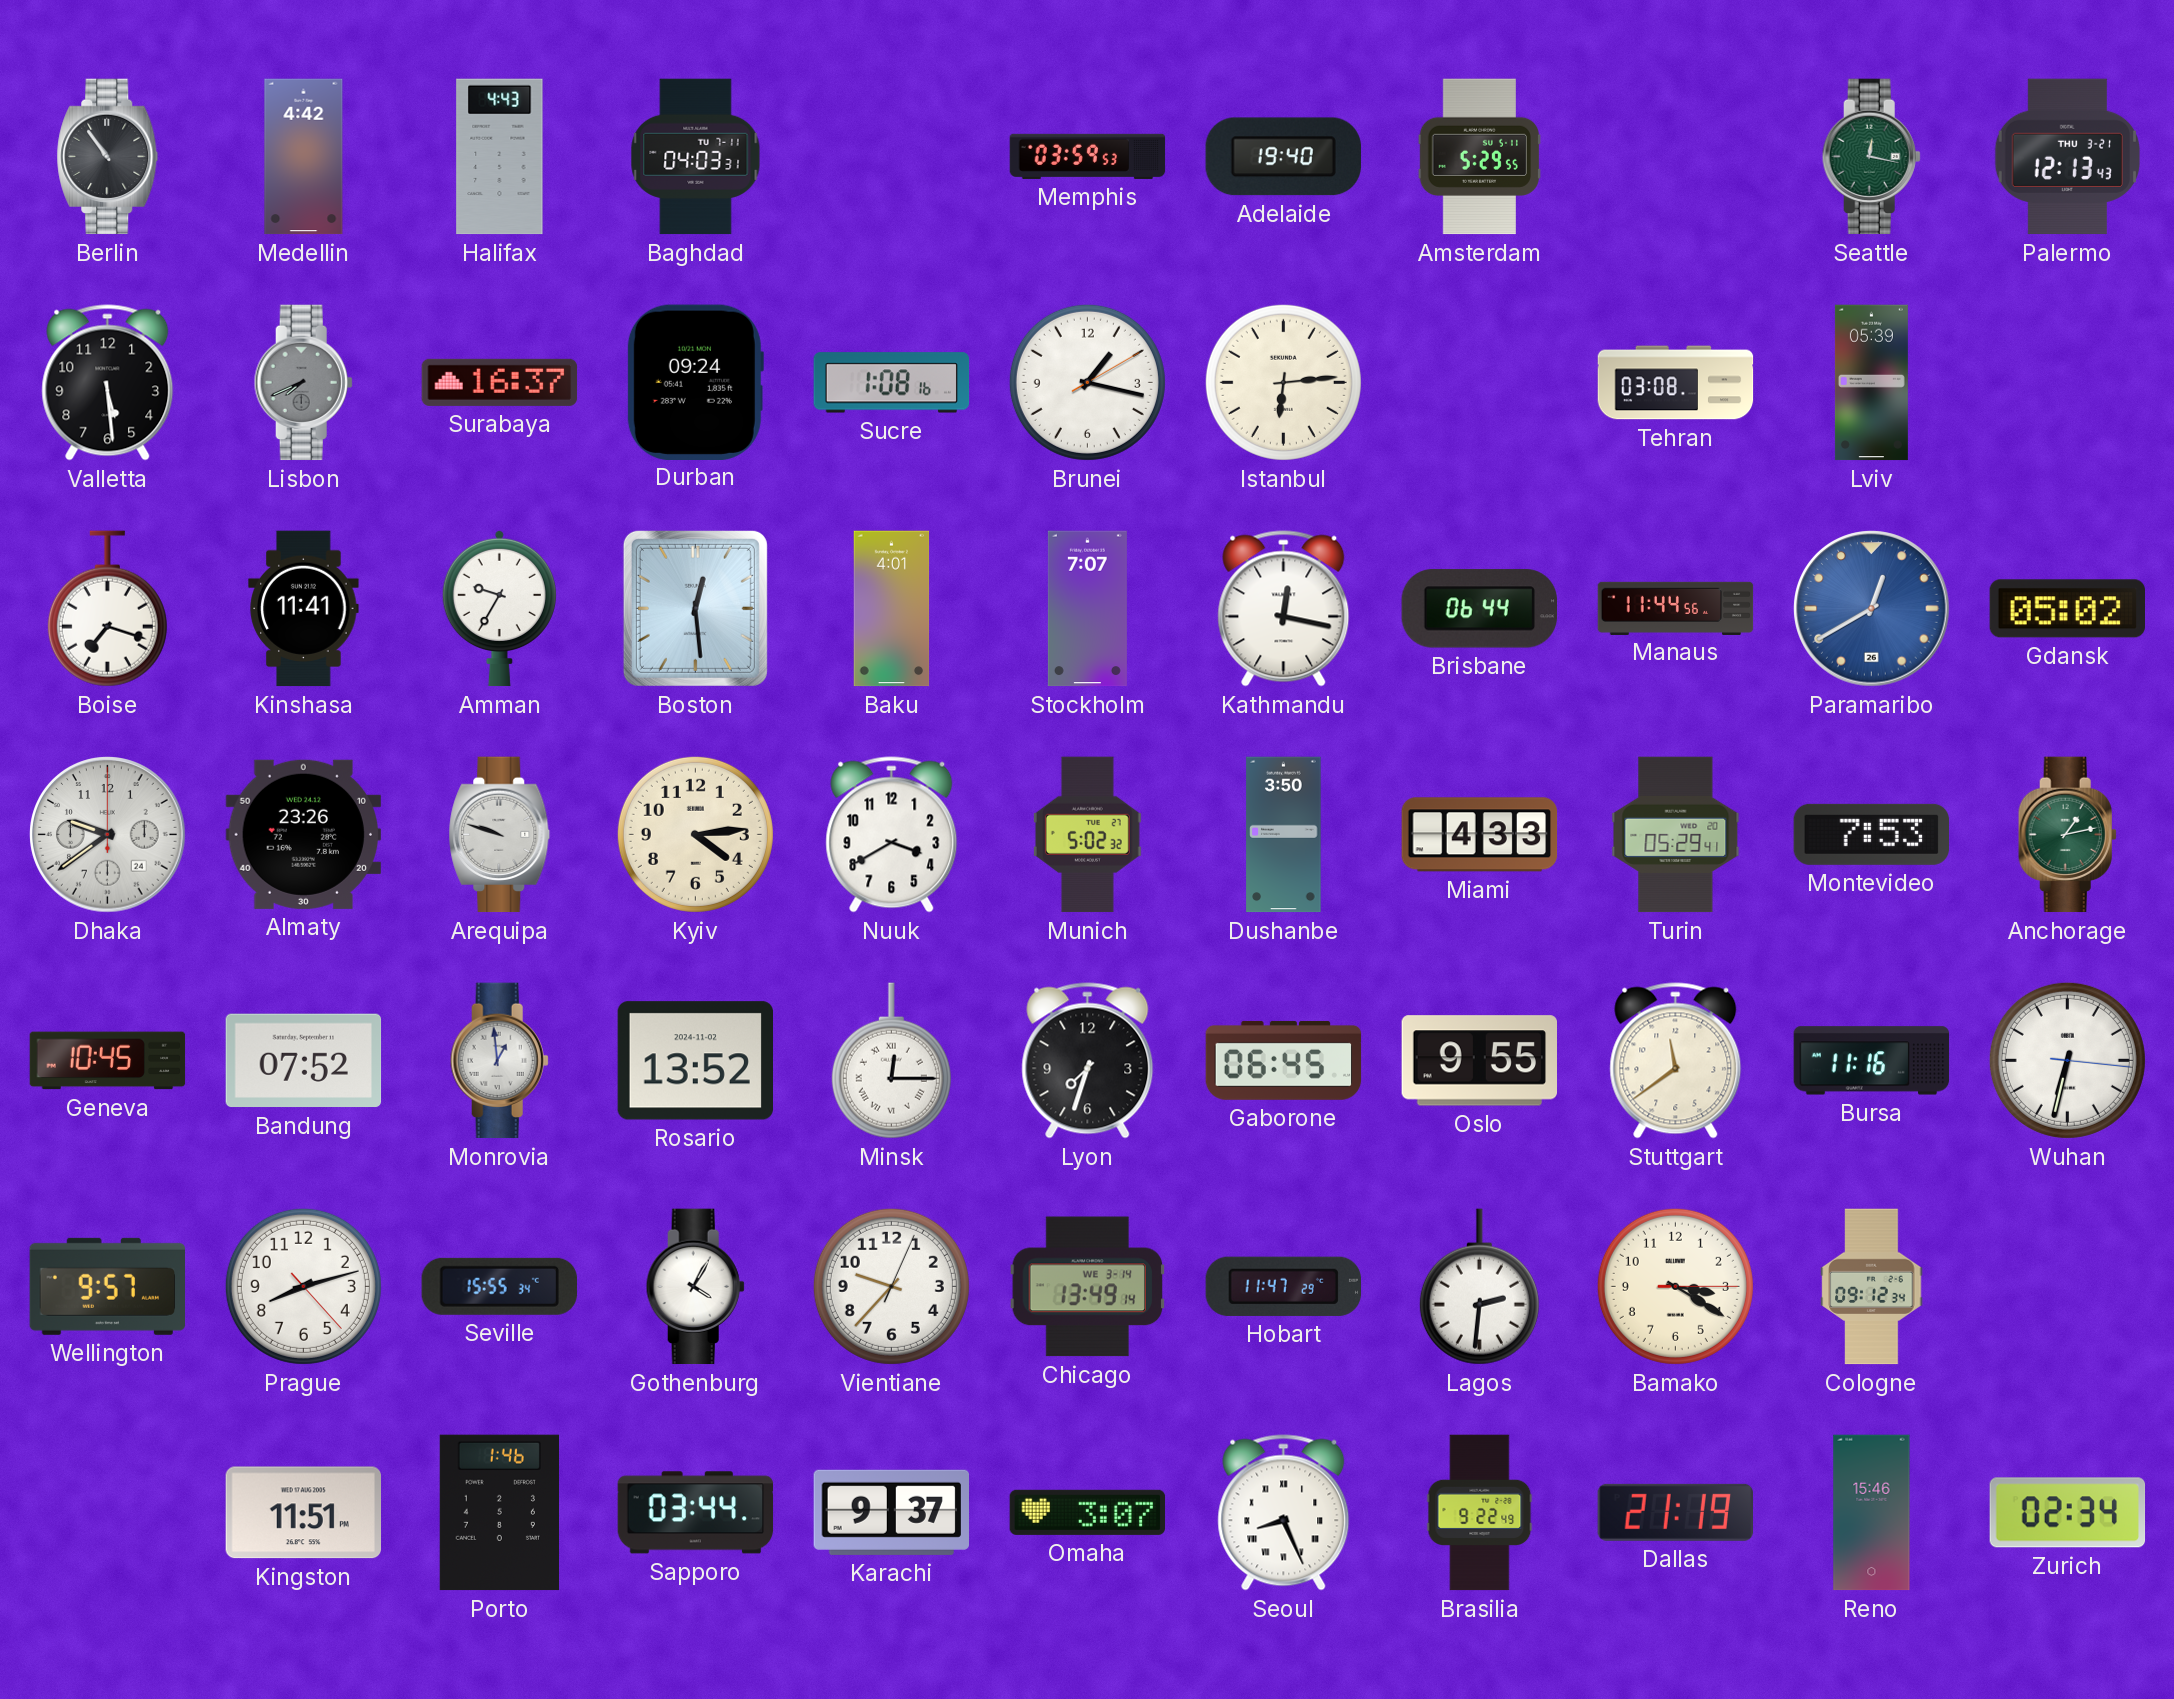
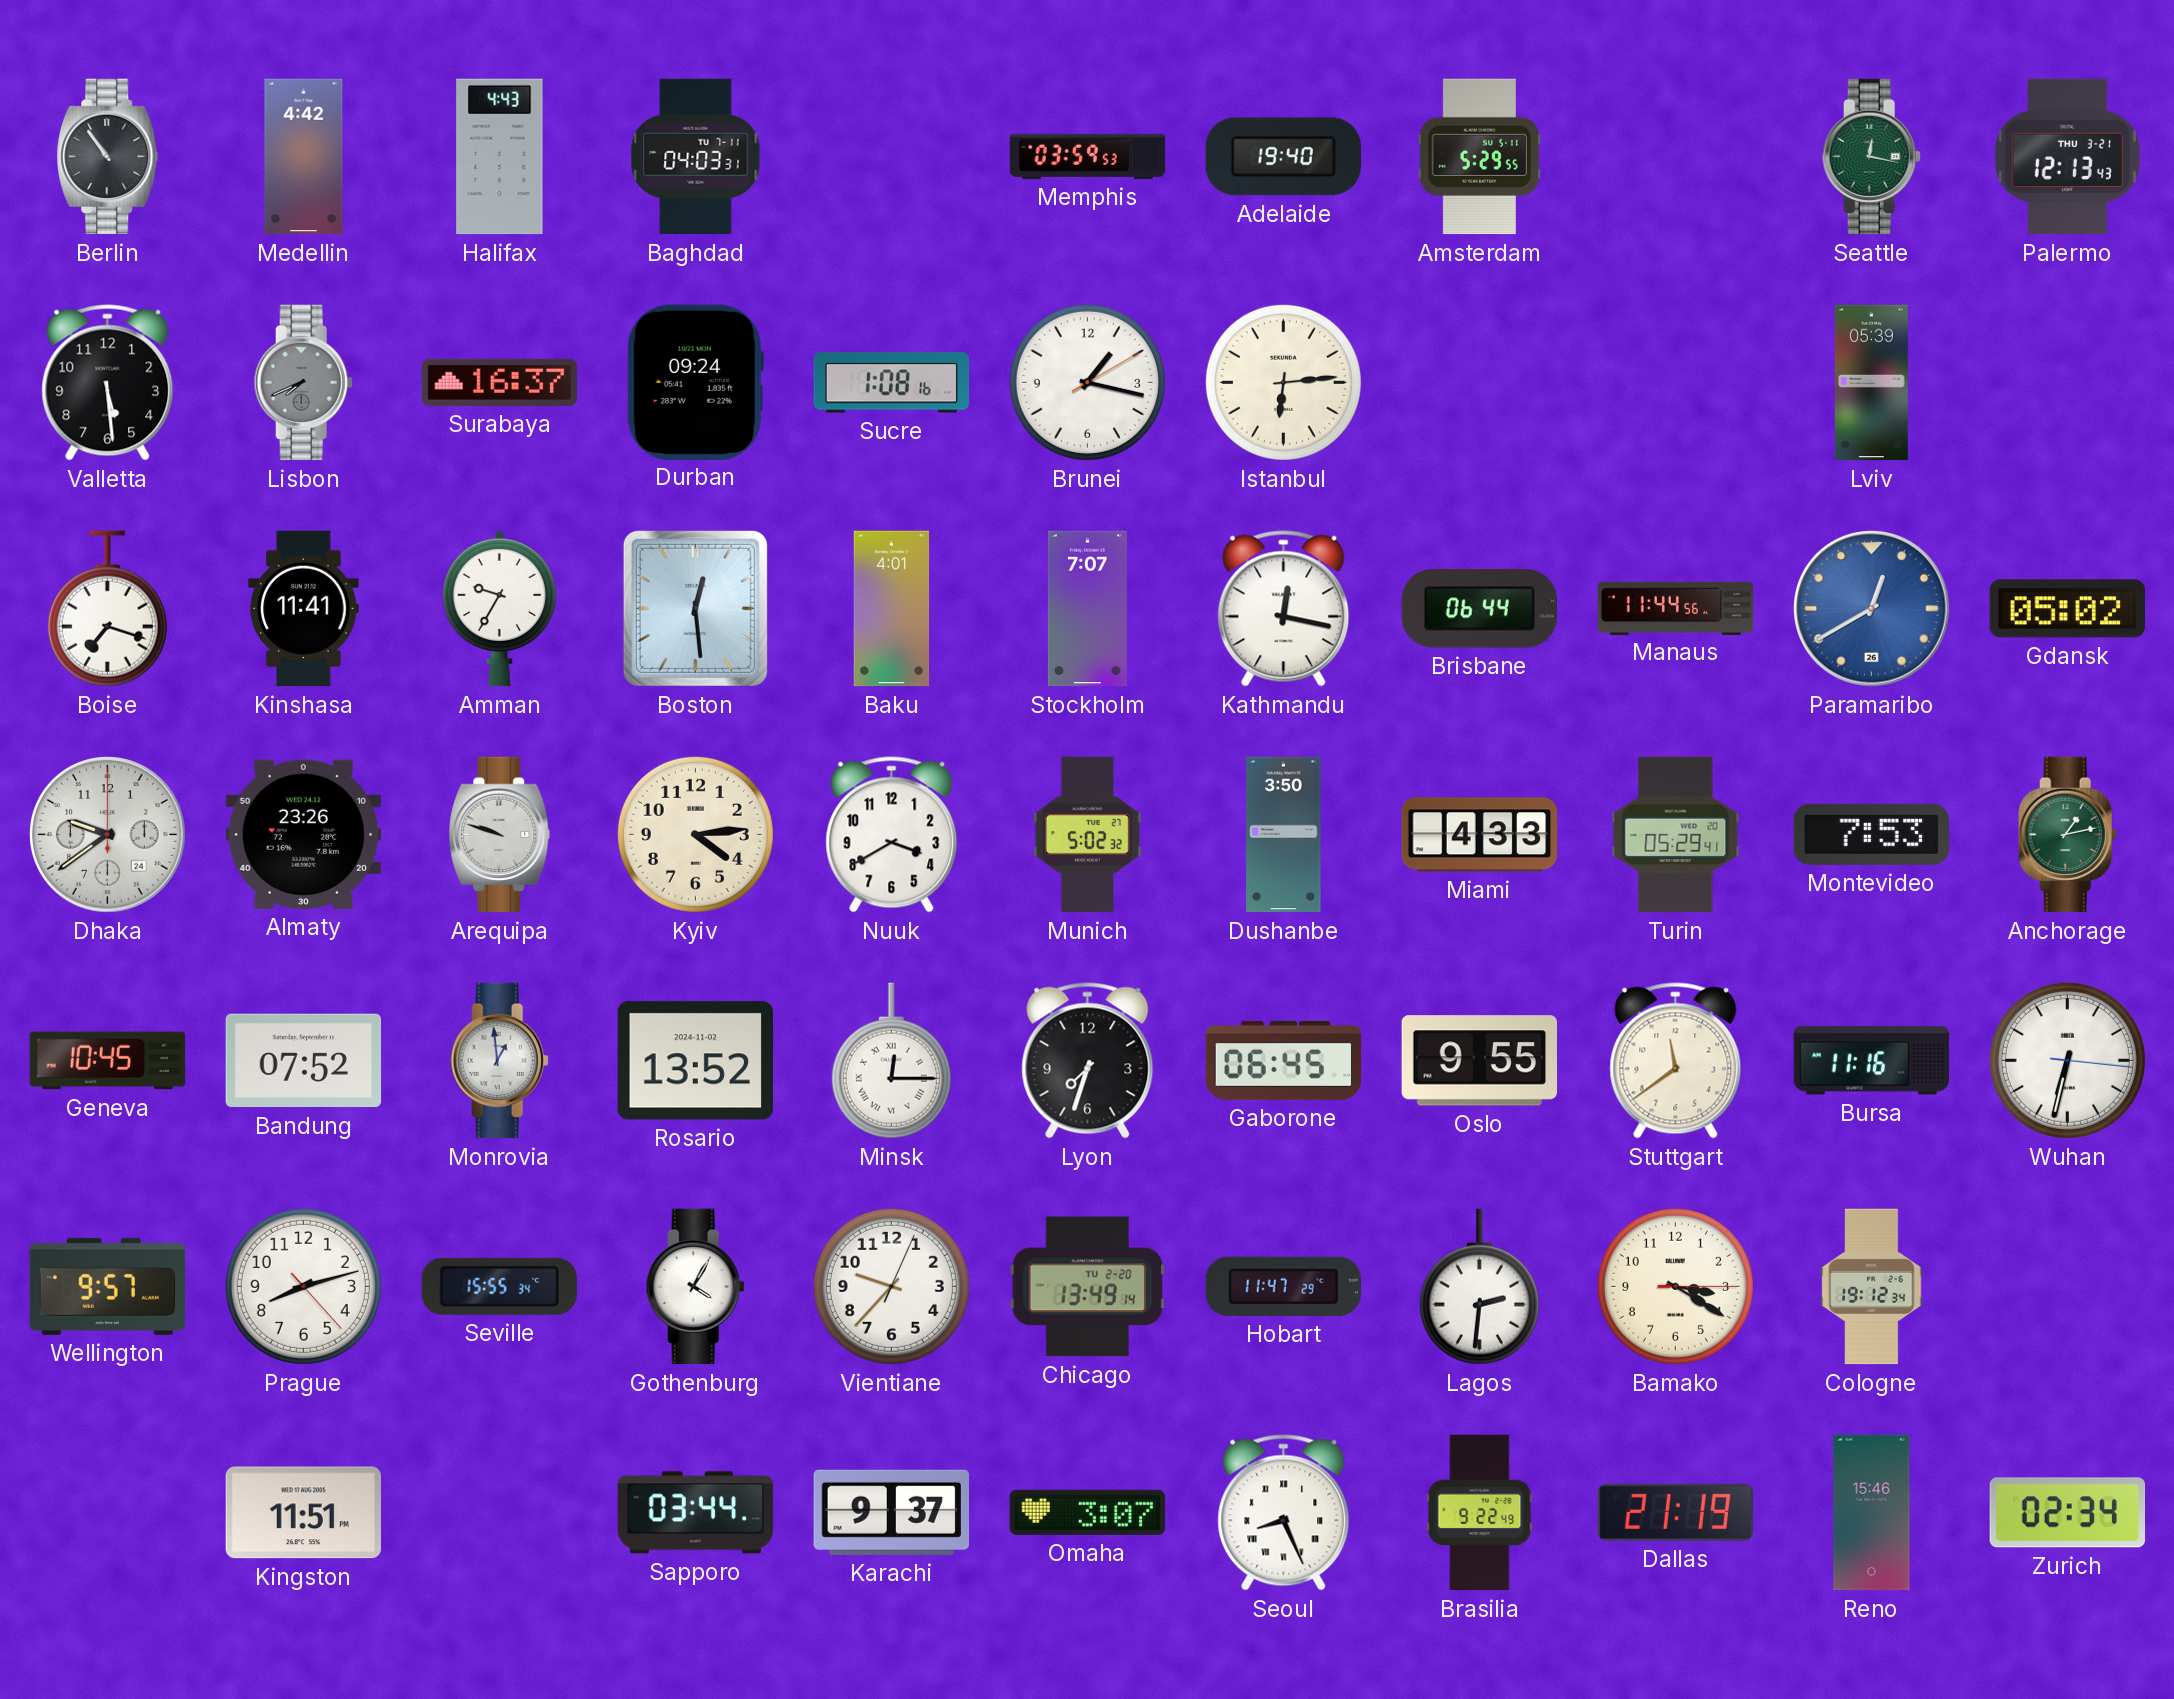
Tehran: 03:08 -> none (1676, 383)
Chicago date: WE 3-14 -> TU 2-20 (1087, 1287)
Cologne: 09:12 -> 19:12 (1872, 1287)
Porto: 1:46 -> none (499, 1513)
